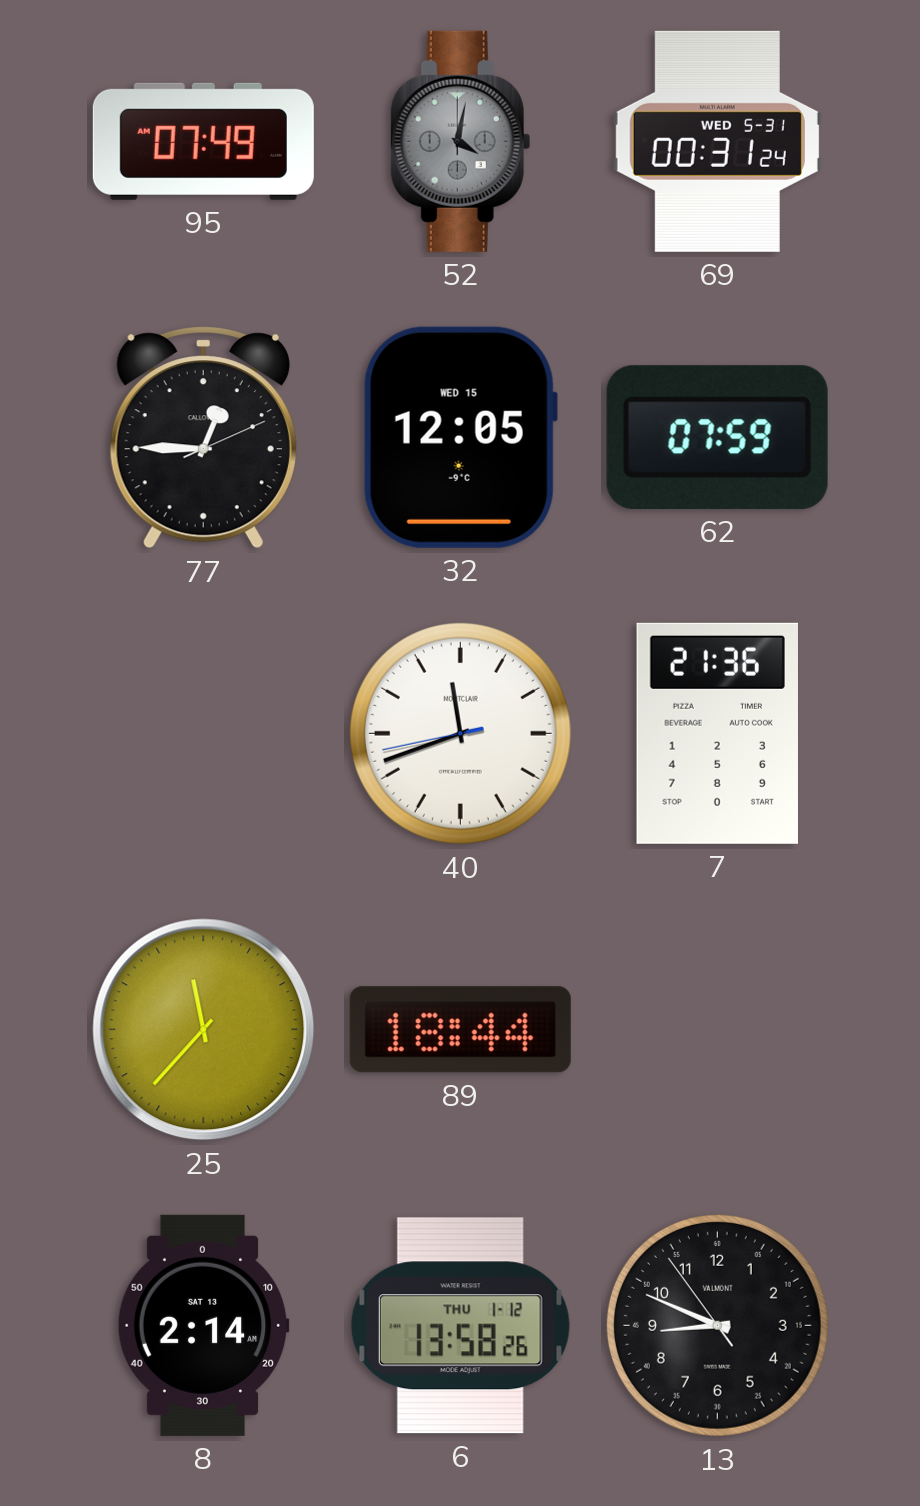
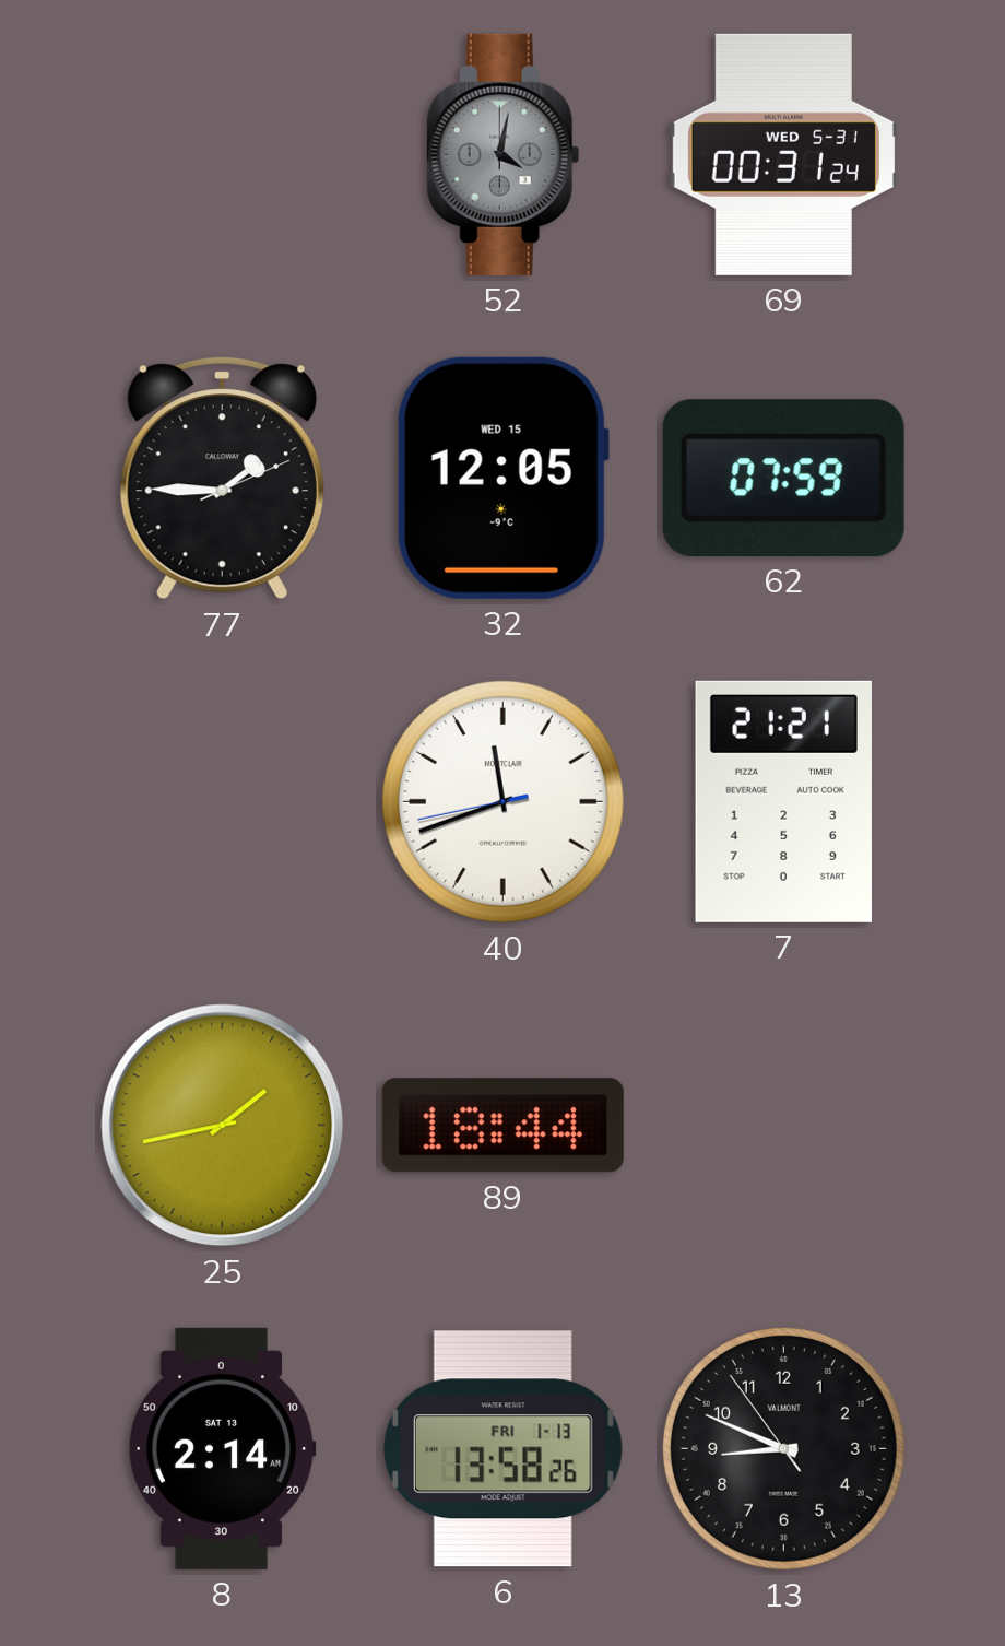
95: 07:49 -> none (203, 141)
77: 12:45 -> 1:45 (222, 479)
7: 21:36 -> 21:21 (783, 801)
25: 11:37 -> 1:43 (223, 1126)
6 date: THU 1-12 -> FRI 1-13 (503, 1449)
